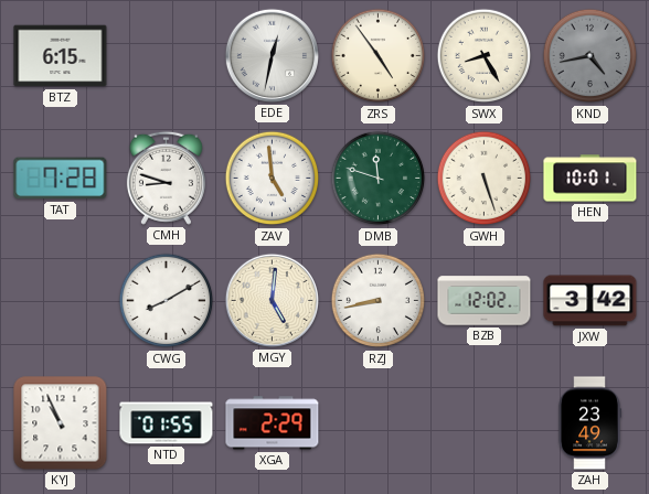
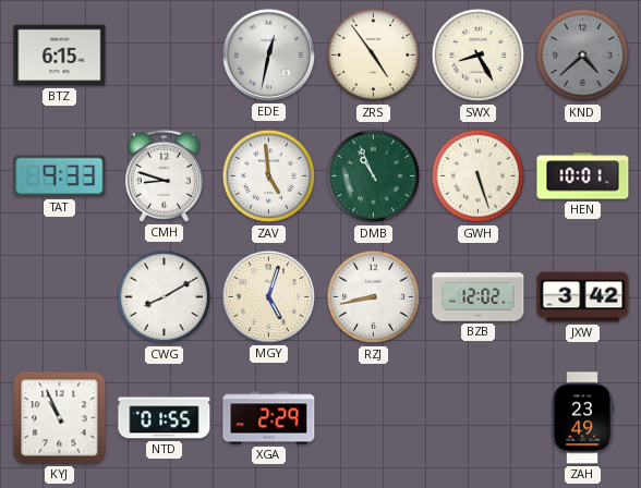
KND: 4:43 -> 4:38 (583, 56)
TAT: 7:28 -> 9:33 (60, 176)
DMB: 11:48 -> 10:56 (374, 176)
MGY: 5:01 -> 5:03 (268, 296)
